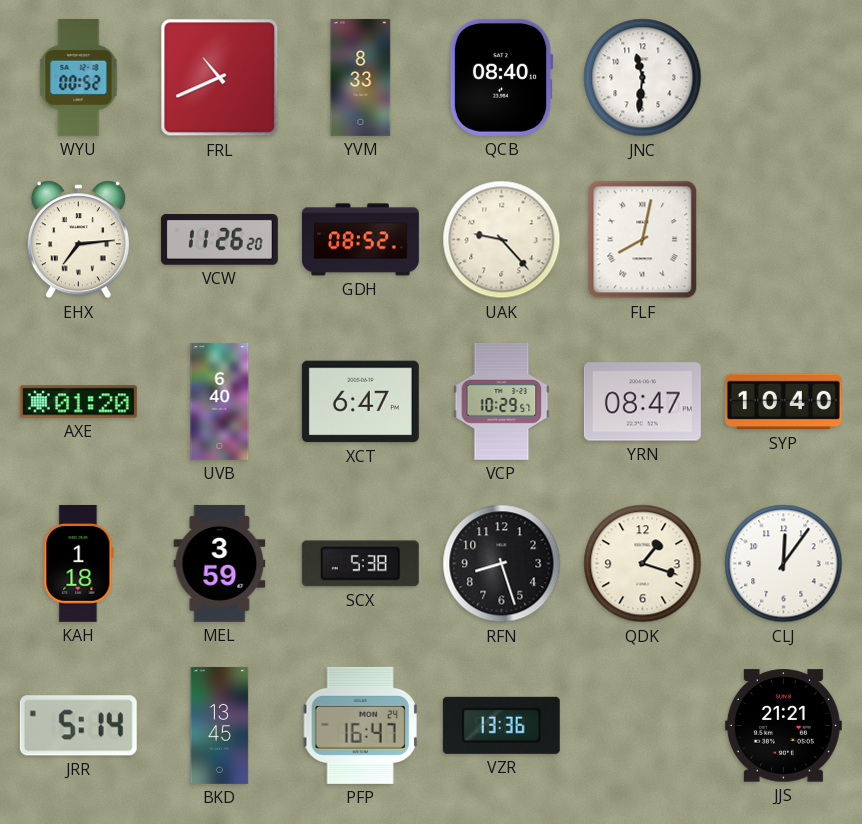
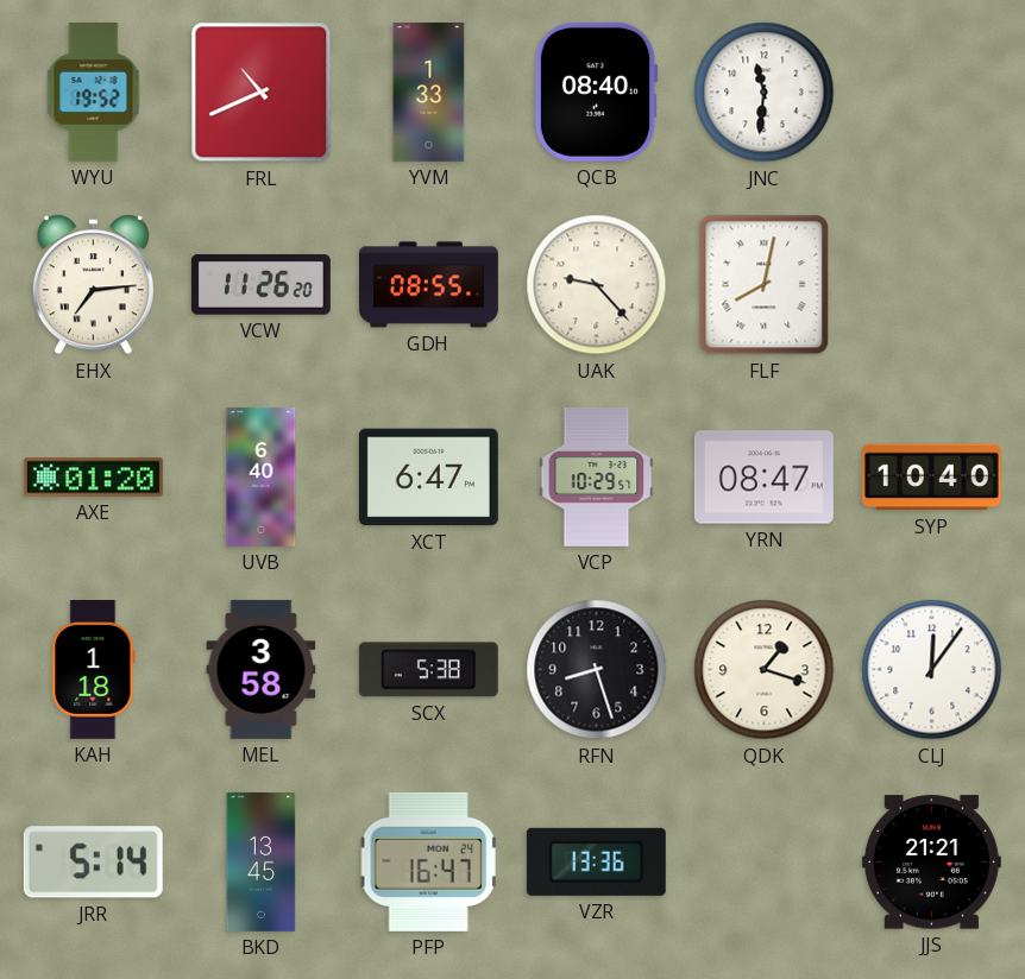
WYU: 00:52 -> 19:52 (94, 91)
YVM: 8:33 -> 1:33 (429, 91)
GDH: 08:52 -> 08:55 (428, 285)
MEL: 3:59 -> 3:58 (262, 669)
